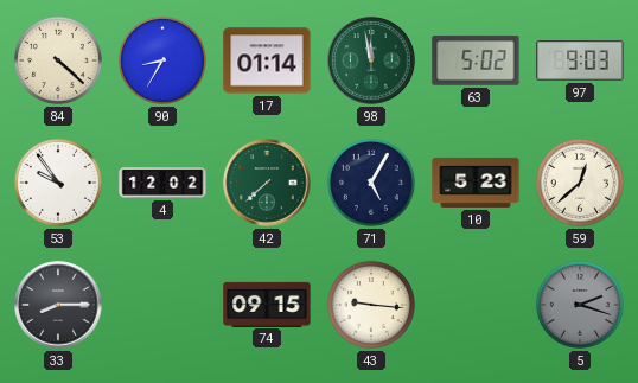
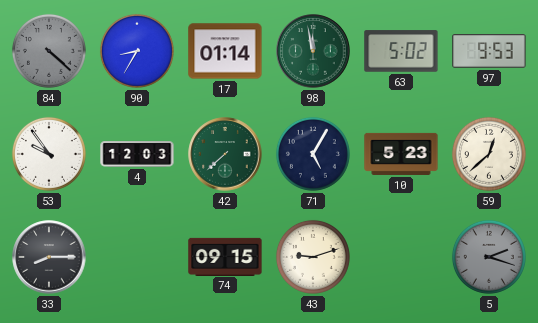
84 dial: cream -> grey (49, 51)
97: 9:03 -> 9:53 (489, 51)
4: 12:02 -> 12:03 (137, 154)
43: 9:16 -> 9:12 (313, 257)
